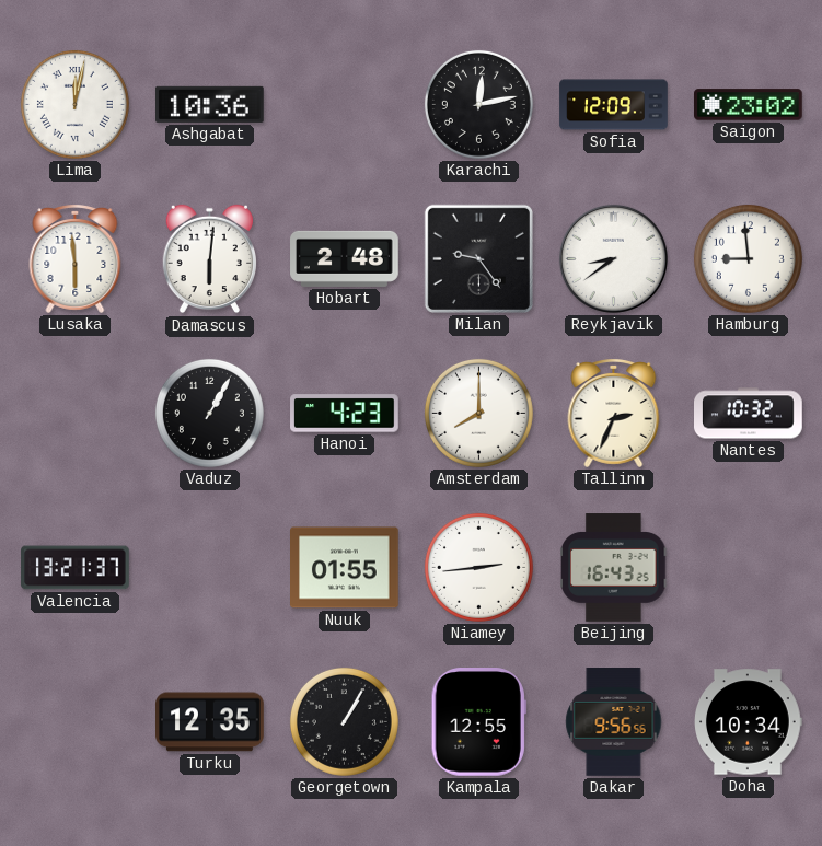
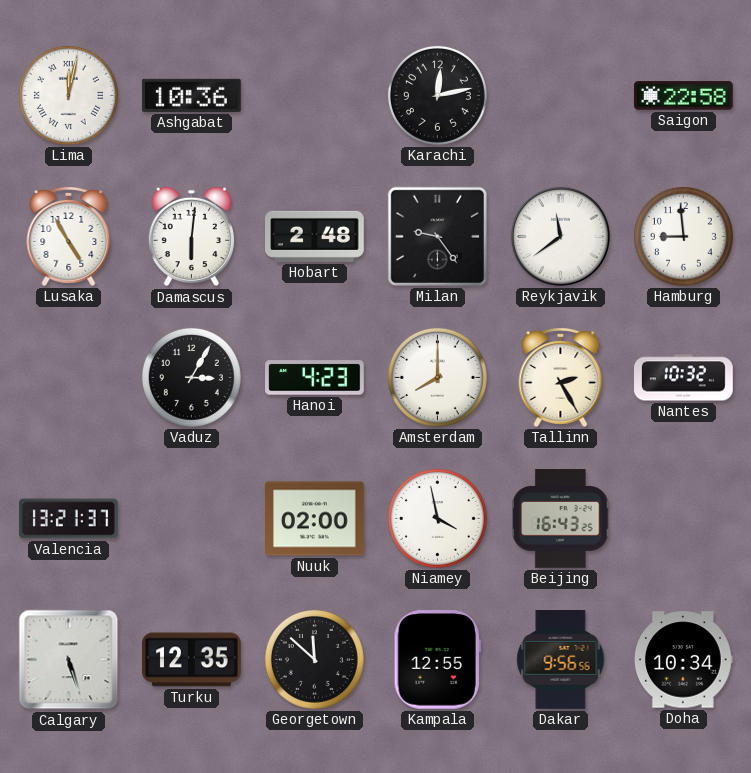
Sofia: 12:09 -> none (614, 105)
Saigon: 23:02 -> 22:58 (684, 96)
Lusaka: 5:59 -> 4:55 (69, 237)
Reykjavik: 8:39 -> 11:39 (560, 236)
Vaduz: 1:05 -> 3:05 (191, 377)
Tallinn: 2:34 -> 2:25 (561, 378)
Nuuk: 01:55 -> 02:00 (315, 519)
Niamey: 2:44 -> 3:58 (437, 518)
Calgary: none -> 5:27 (69, 660)
Georgetown: 1:05 -> 11:52 (314, 659)
